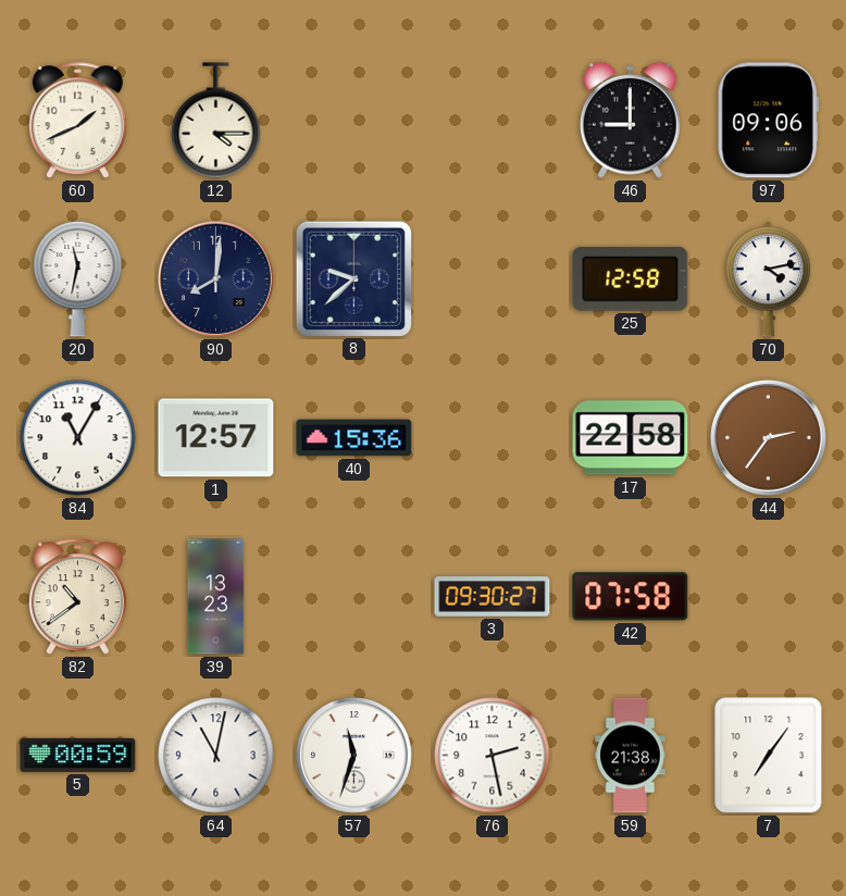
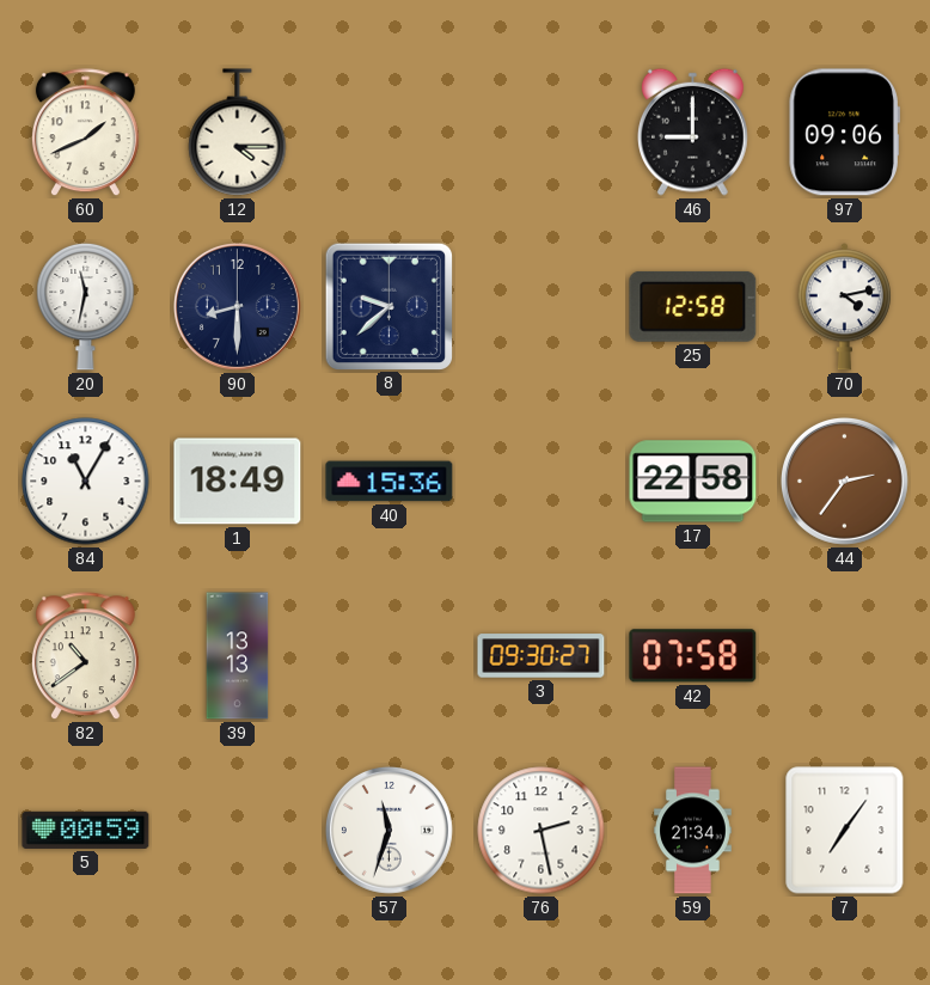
90: 8:01 -> 8:30 (237, 306)
1: 12:57 -> 18:49 (238, 482)
39: 13:23 -> 13:13 (238, 656)
64: 11:02 -> none (216, 756)
59: 21:38 -> 21:34 (693, 831)
